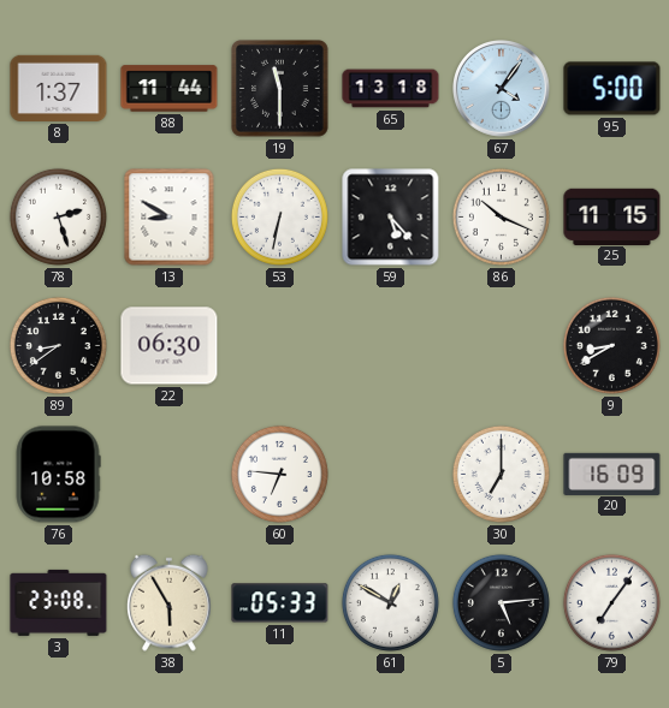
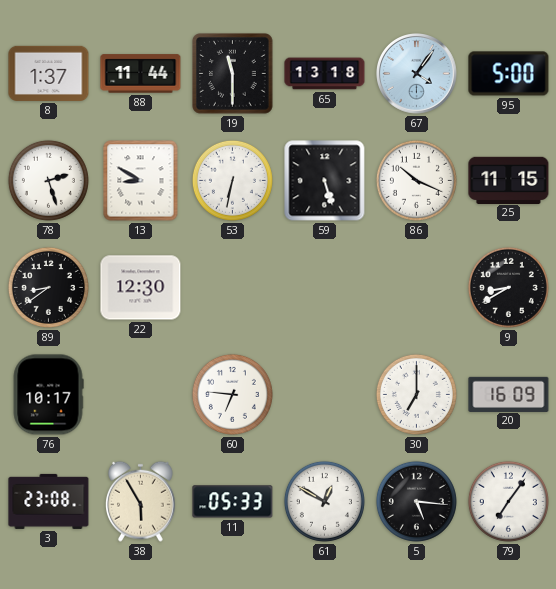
59: 5:23 -> 5:27 (325, 181)
22: 06:30 -> 12:30 (141, 288)
76: 10:58 -> 10:17 (48, 395)
5: 5:14 -> 5:16 (416, 501)
